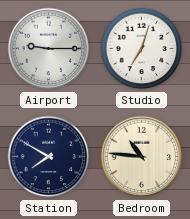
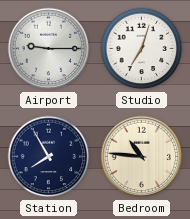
Station: 7:50 -> 7:55 (49, 157)
